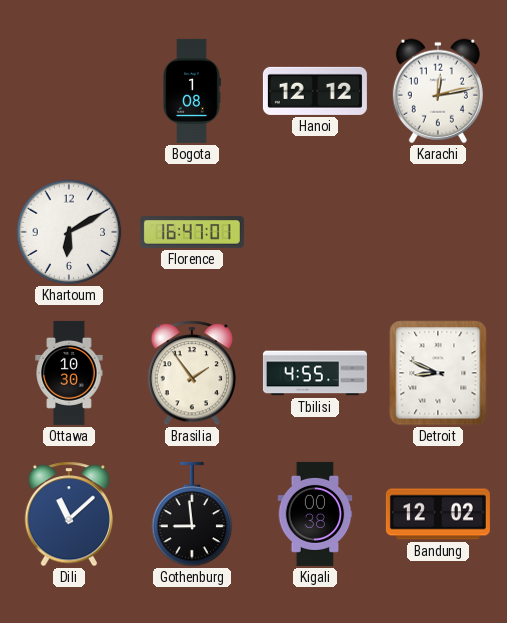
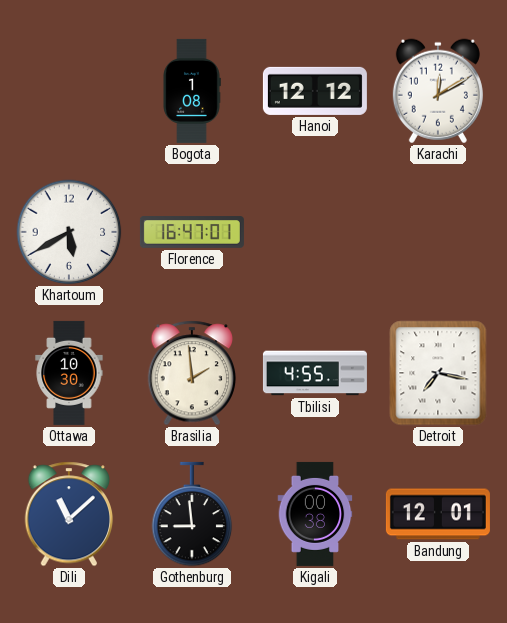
Karachi: 12:13 -> 12:10 (438, 91)
Khartoum: 6:10 -> 5:40 (69, 232)
Brasilia: 1:54 -> 1:59 (192, 373)
Detroit: 8:49 -> 7:17 (438, 373)
Bandung: 12:02 -> 12:01 (438, 514)
